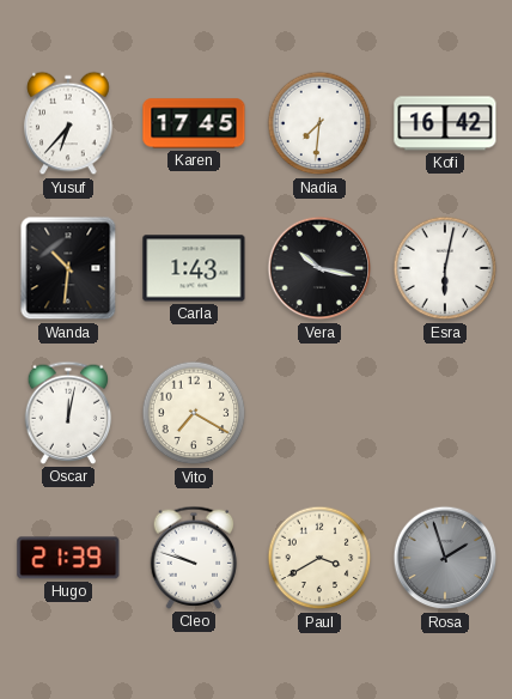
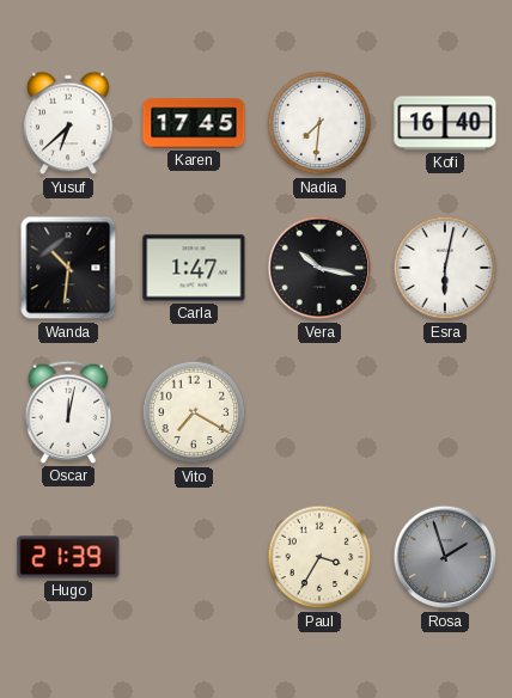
Yusuf: 6:37 -> 6:38 (68, 123)
Kofi: 16:42 -> 16:40 (445, 123)
Carla: 1:43 -> 1:47 (194, 268)
Cleo: 9:48 -> none (194, 558)
Paul: 3:40 -> 3:35 (319, 557)
